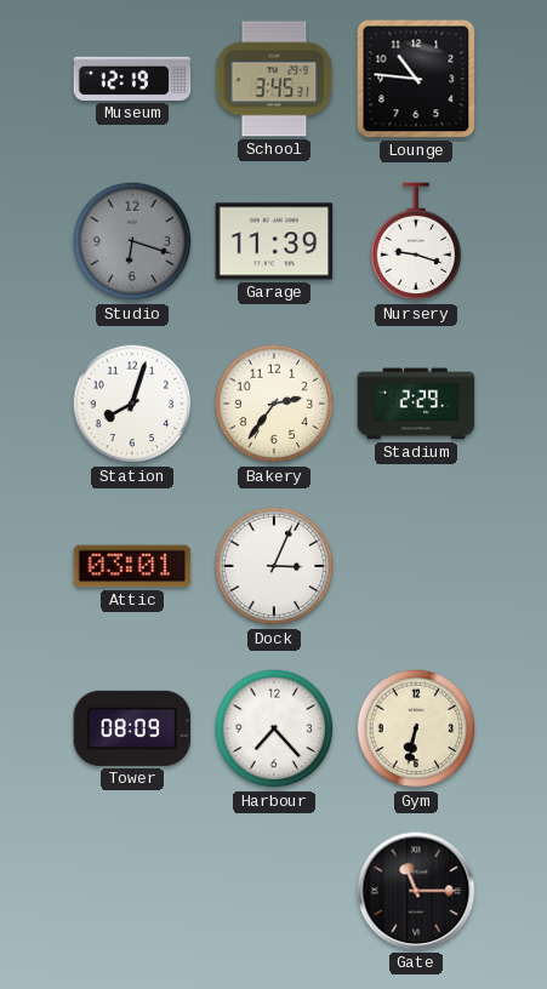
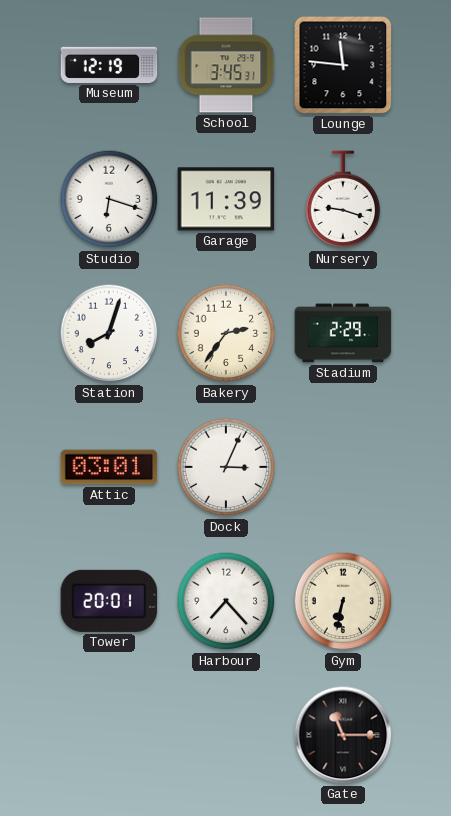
Lounge: 10:46 -> 11:46 (343, 65)
Studio dial: grey -> white (109, 199)
Tower: 08:09 -> 20:01 (109, 601)
